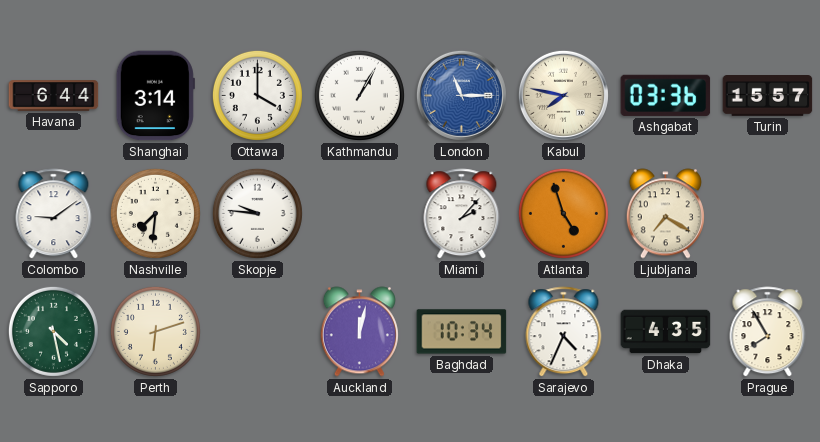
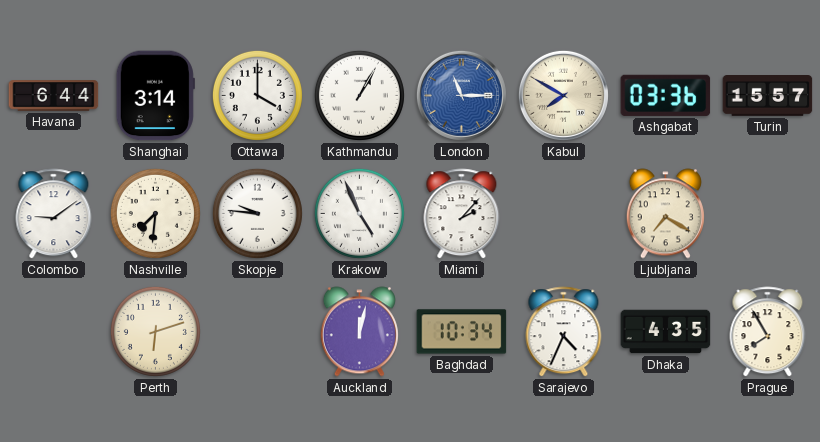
Kabul: 7:47 -> 7:50 (563, 95)
Krakow: none -> 4:56 (359, 213)
Atlanta: 4:57 -> none (563, 213)
Sapporo: 4:28 -> none (53, 331)
